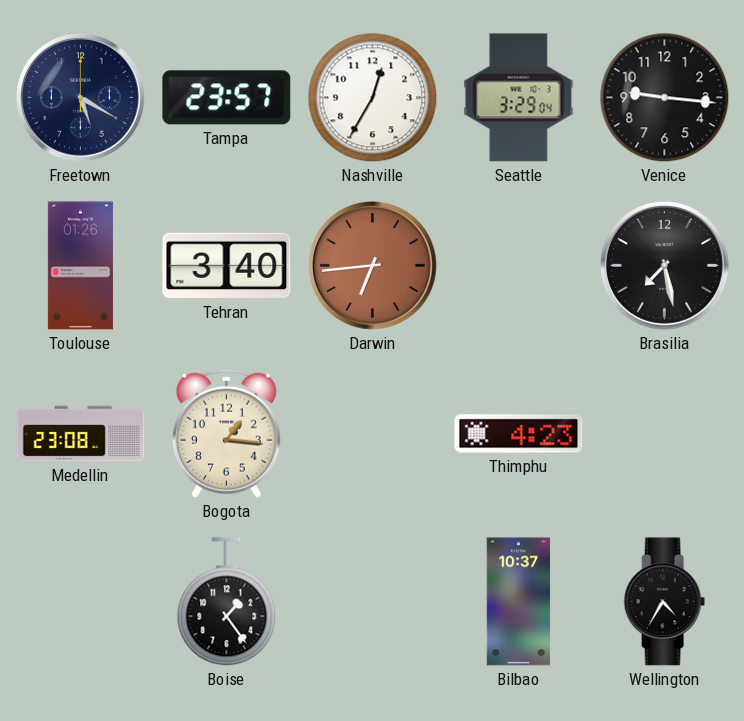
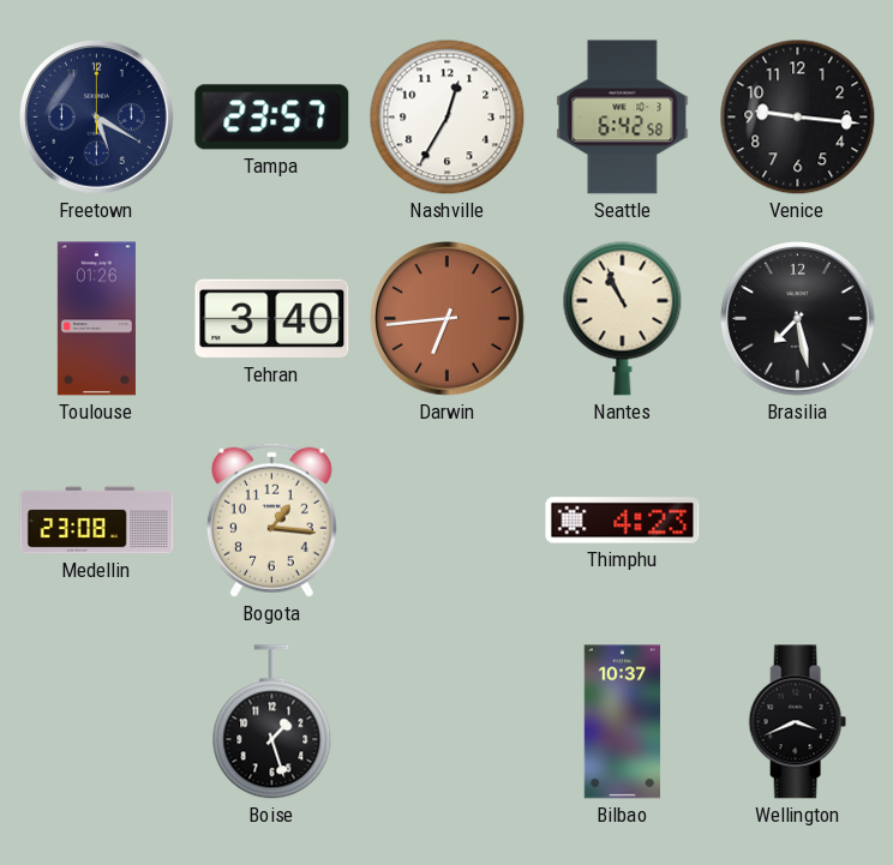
Seattle: 3:29 -> 6:42 (623, 118)
Nantes: none -> 10:56 (623, 318)
Boise: 1:24 -> 1:27 (272, 722)
Wellington: 4:35 -> 3:41 (797, 722)
